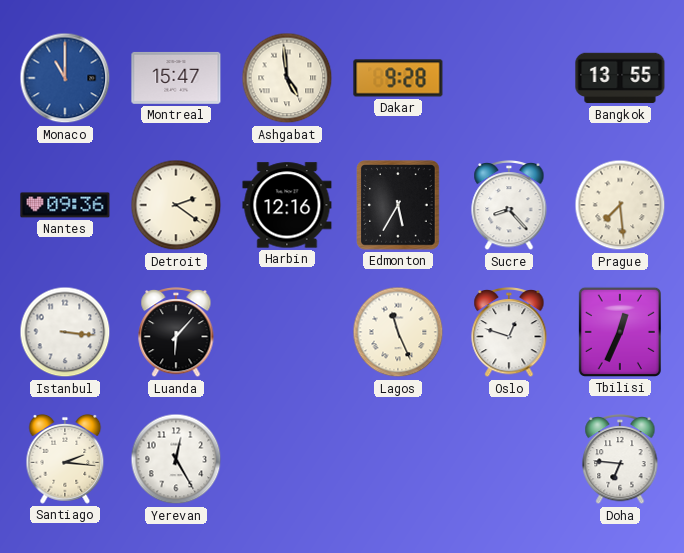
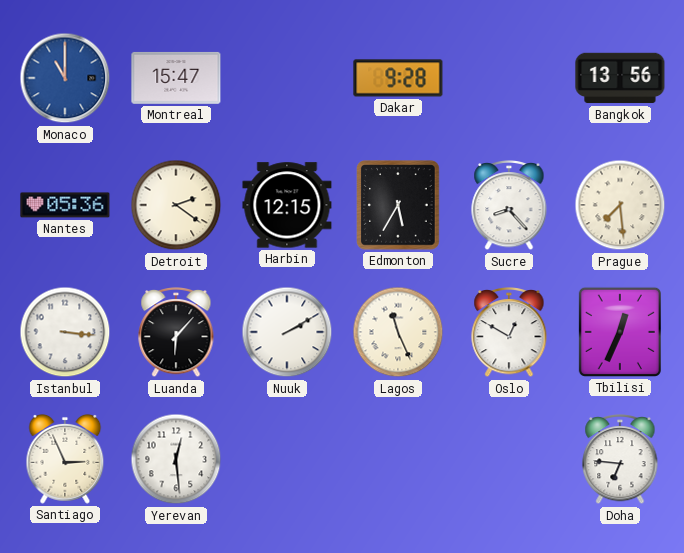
Ashgabat: 4:59 -> none (287, 78)
Bangkok: 13:55 -> 13:56 (620, 78)
Nantes: 09:36 -> 05:36 (65, 205)
Harbin: 12:16 -> 12:15 (287, 205)
Nuuk: none -> 2:10 (287, 332)
Oslo: 12:48 -> 12:50 (509, 333)
Santiago: 2:16 -> 2:56 (65, 459)
Yerevan: 12:25 -> 12:29 (176, 459)
